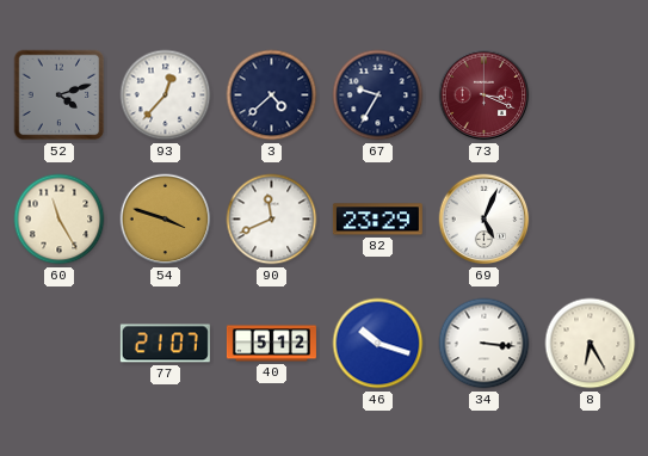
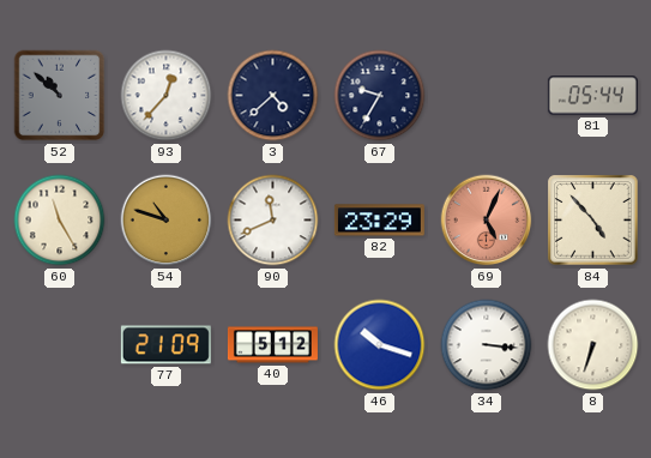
52: 4:12 -> 10:52 (60, 96)
73: 3:19 -> none (485, 95)
81: none -> 05:44 (592, 96)
54: 3:48 -> 10:48 (167, 221)
69 dial: white -> salmon (487, 221)
84: none -> 4:53 (593, 221)
77: 21:07 -> 21:09 (165, 345)
8: 6:25 -> 6:33 (593, 345)
